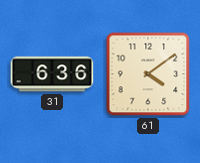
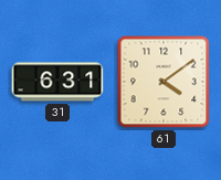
31: 6:36 -> 6:31 (57, 82)
